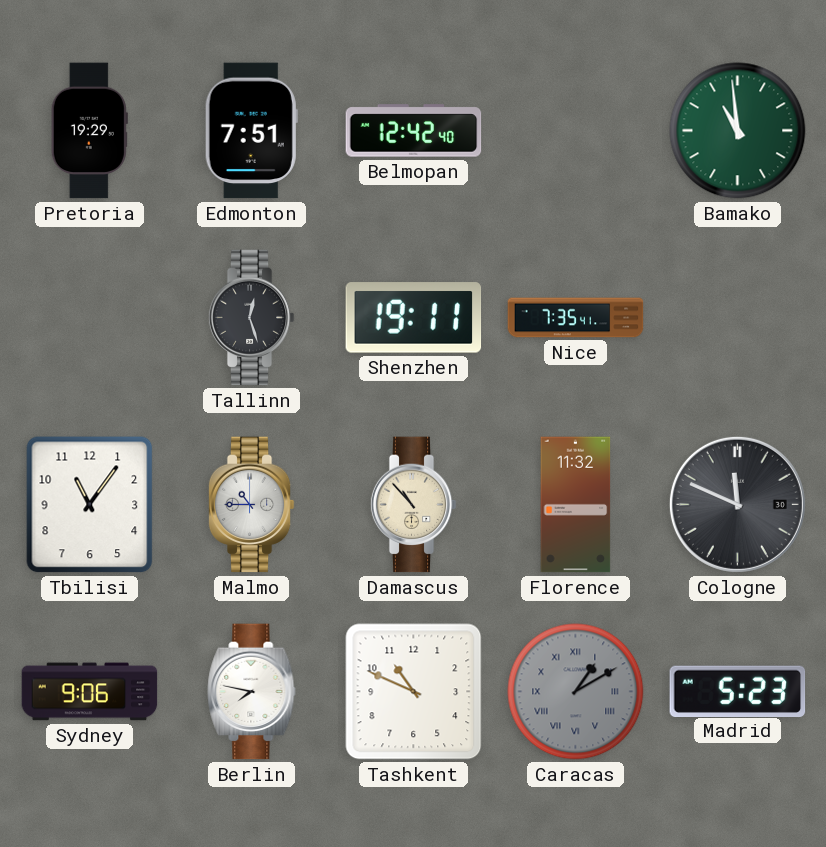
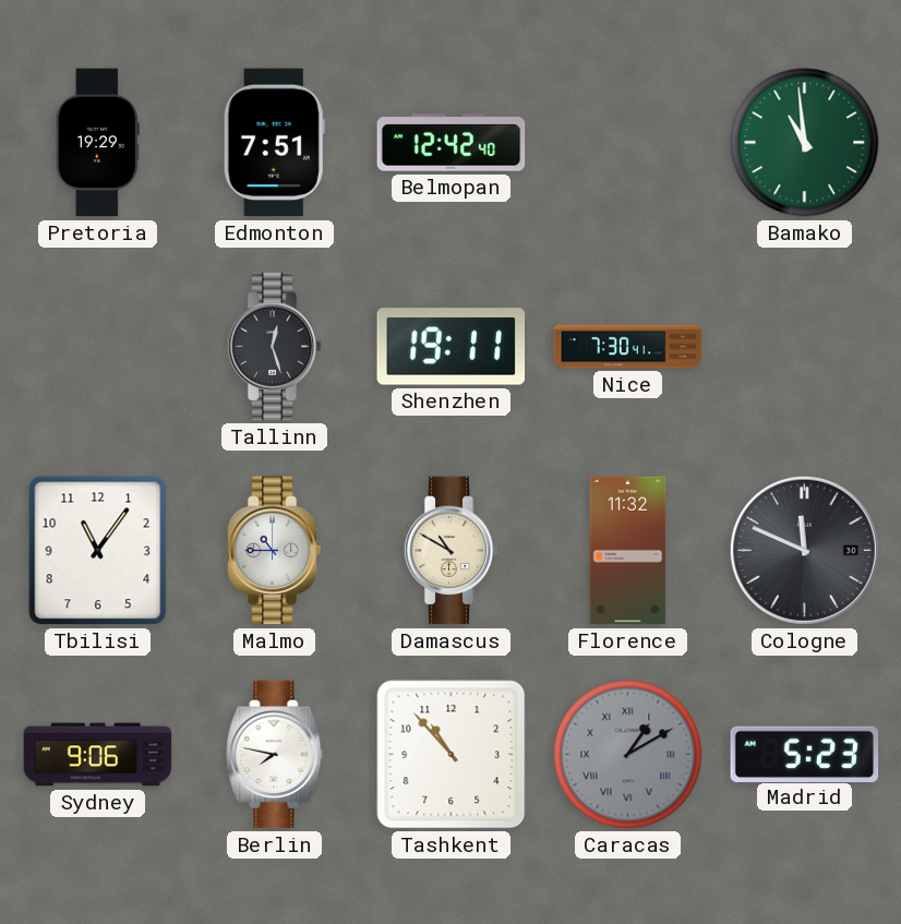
Nice: 7:35 -> 7:30 (628, 347)
Damascus: 10:53 -> 10:50 (450, 551)
Tashkent: 10:49 -> 10:53 (452, 755)
